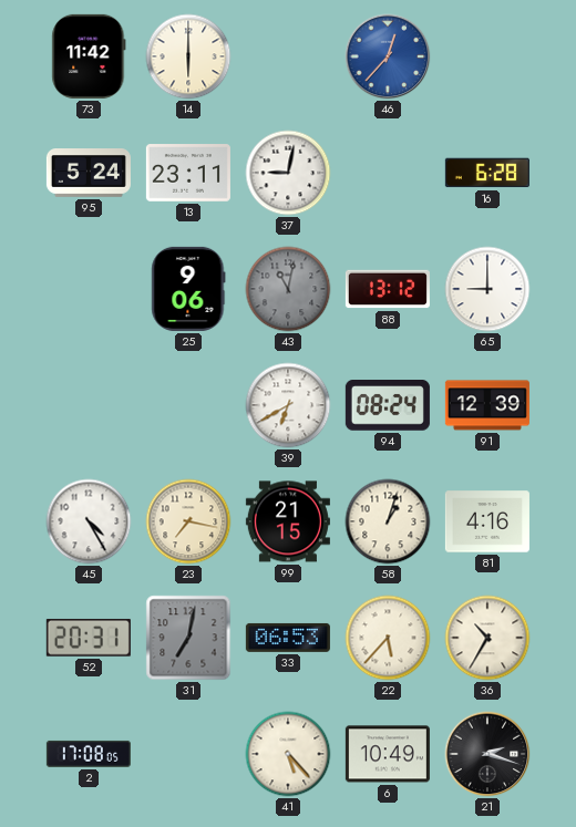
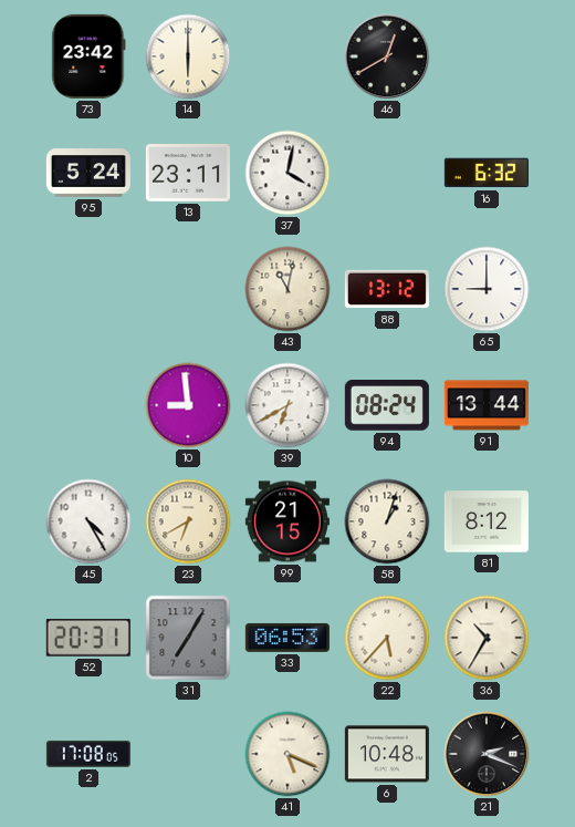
73: 11:42 -> 23:42 (88, 56)
46: 12:37 -> 12:40 (387, 56)
46 dial: blue -> black (387, 56)
37: 9:02 -> 4:02 (287, 173)
16: 6:28 -> 6:32 (487, 173)
25: 9:06 -> none (188, 289)
43 dial: grey -> cream (287, 289)
10: none -> 8:59 (188, 405)
91: 12:39 -> 13:44 (487, 405)
23: 7:17 -> 6:40 (188, 521)
81: 4:16 -> 8:12 (487, 521)
31: 7:02 -> 7:05 (188, 638)
41: 5:23 -> 5:19 (287, 754)
6: 10:49 -> 10:48 (387, 754)
21: 2:18 -> 2:19 (487, 754)
